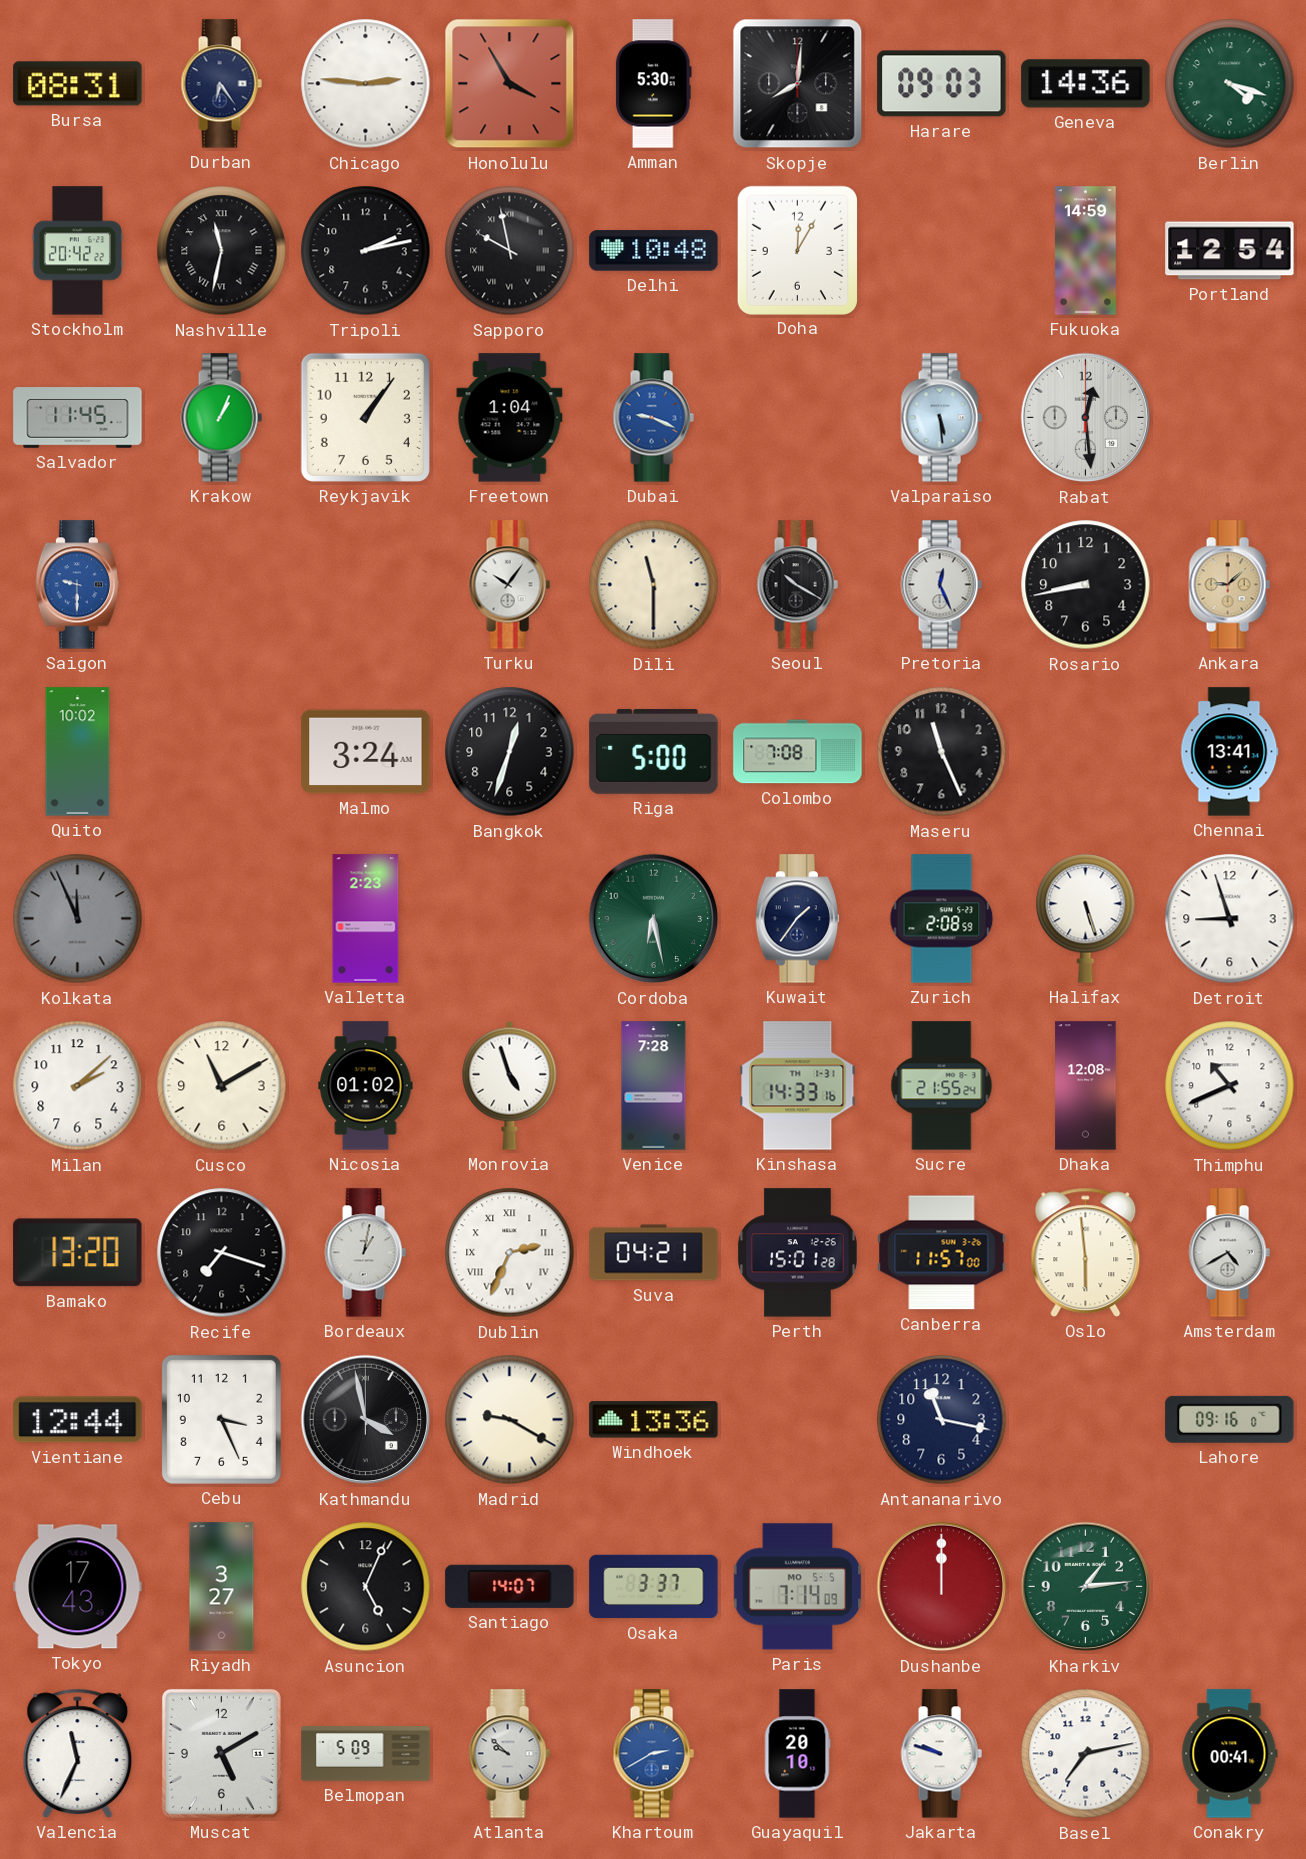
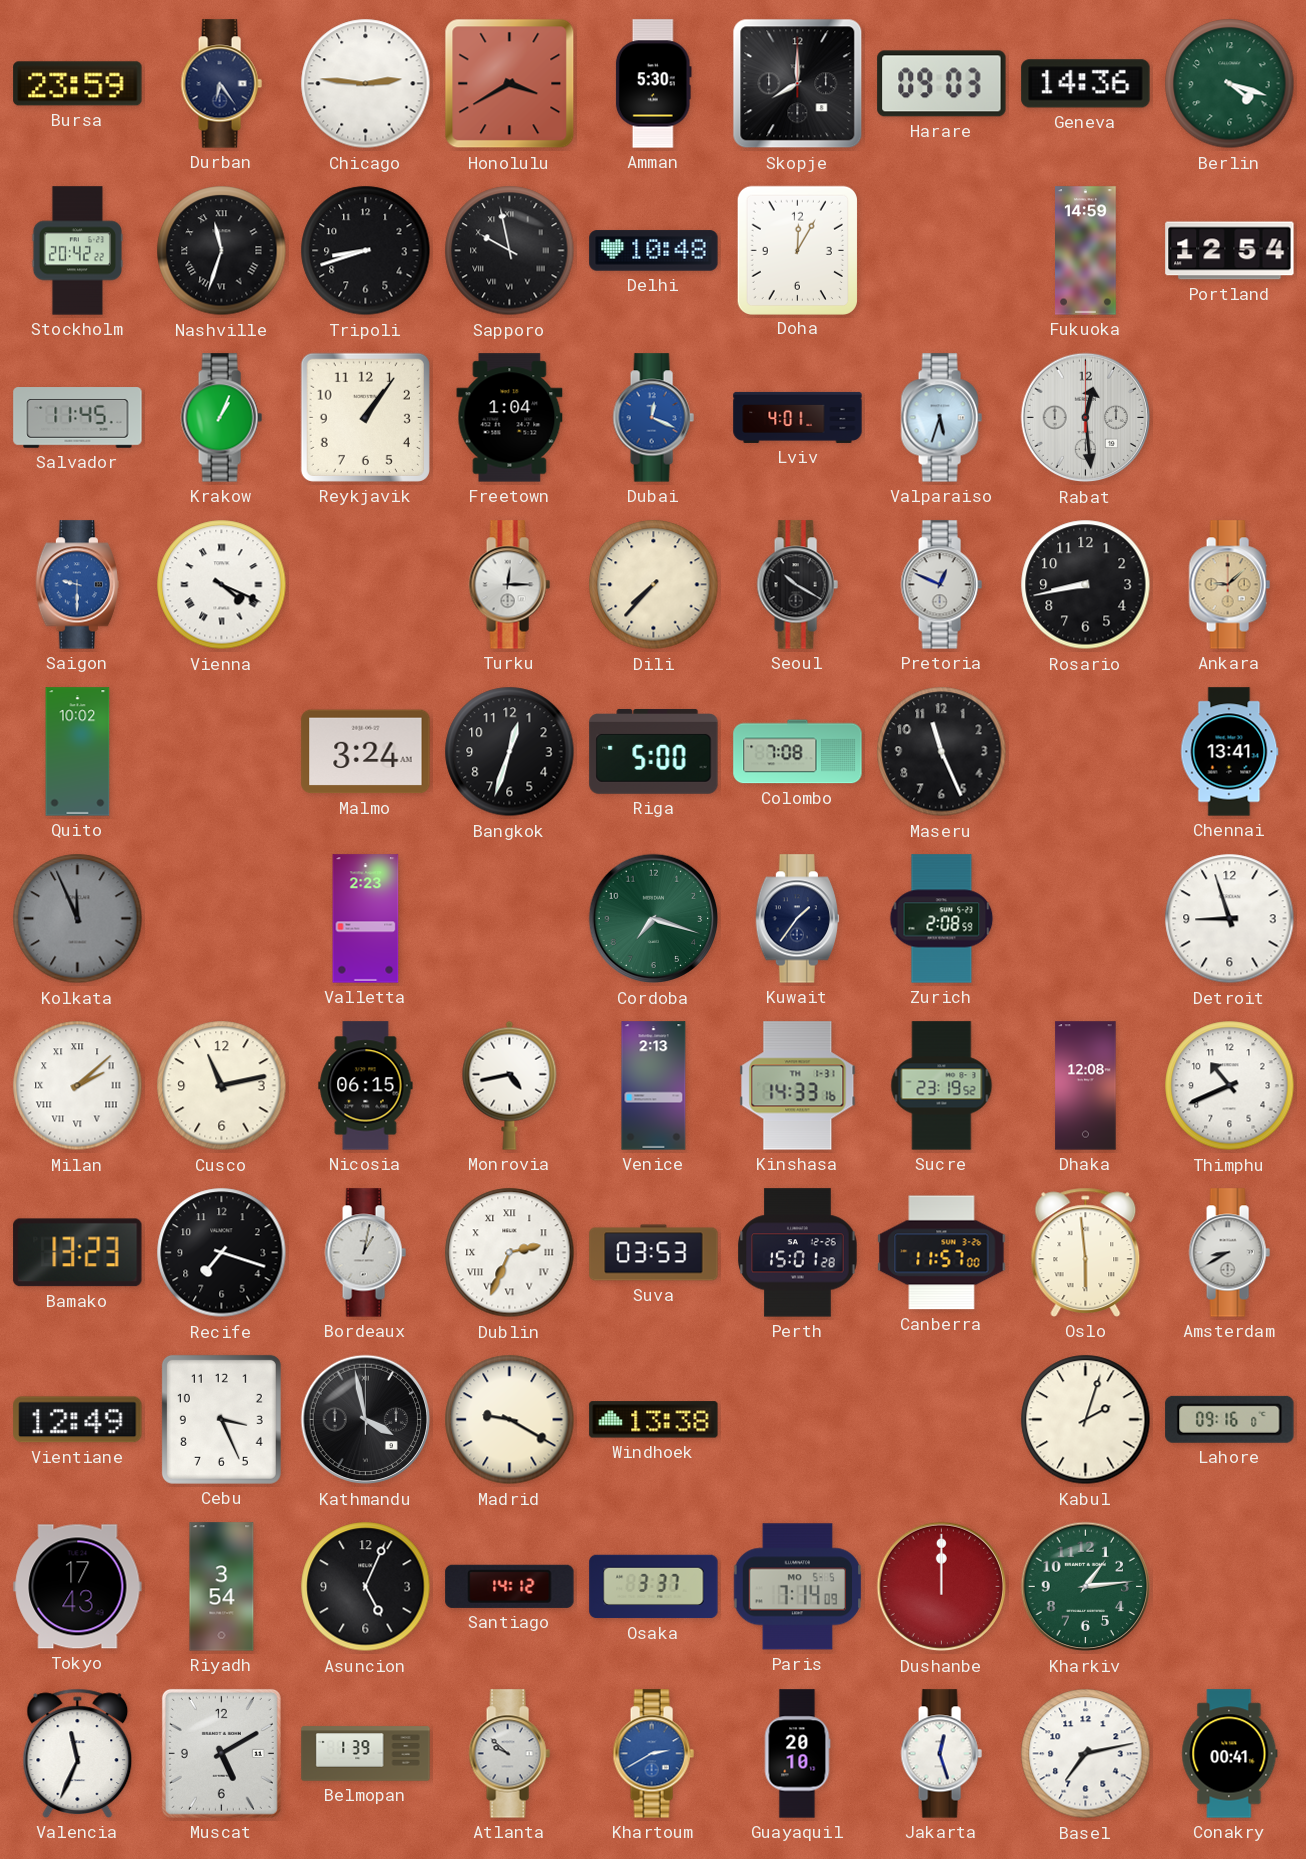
Bursa: 08:31 -> 23:59 (78, 84)
Honolulu: 3:55 -> 3:40 (510, 84)
Skopje: 8:01 -> 8:00 (798, 84)
Nashville: 11:32 -> 11:33 (222, 251)
Tripoli: 2:13 -> 8:42 (366, 251)
Dubai: 9:19 -> 12:19 (653, 418)
Lviv: none -> 4:01 (798, 417)
Valparaiso: 5:29 -> 5:33 (941, 418)
Vienna: none -> 4:19 (222, 585)
Turku: 10:06 -> 12:15 (509, 585)
Dili: 11:30 -> 7:37 (654, 585)
Pretoria: 12:26 -> 12:49 (941, 585)
Cordoba: 6:28 -> 7:18 (654, 919)
Halifax: 5:27 -> none (1086, 918)
Milan numerals: Arabic -> Roman (78, 1086)
Cusco: 11:10 -> 11:13 (222, 1086)
Nicosia: 01:02 -> 06:15 (366, 1086)
Monrovia: 4:57 -> 4:43 (510, 1085)
Venice: 7:28 -> 2:13 (654, 1086)
Sucre: 21:55 -> 23:19 (942, 1086)
Bamako: 13:20 -> 13:23 (78, 1253)
Suva: 04:21 -> 03:53 (654, 1253)
Amsterdam: 4:40 -> 8:40 (1229, 1253)
Vientiane: 12:44 -> 12:49 (78, 1420)
Windhoek: 13:36 -> 13:38 (654, 1420)
Antananarivo: 11:17 -> none (942, 1420)
Kabul: none -> 2:03 (1086, 1420)
Riyadh: 3:27 -> 3:54 (222, 1587)
Santiago: 14:07 -> 14:12 (510, 1586)
Belmopan: 5:09 -> 1:39 (366, 1754)
Jakarta: 9:48 -> 12:27 (941, 1754)
